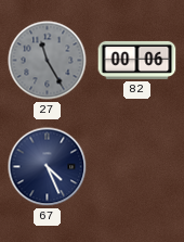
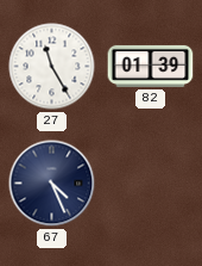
27 dial: grey -> white (52, 67)
82: 00:06 -> 01:39 (151, 66)
